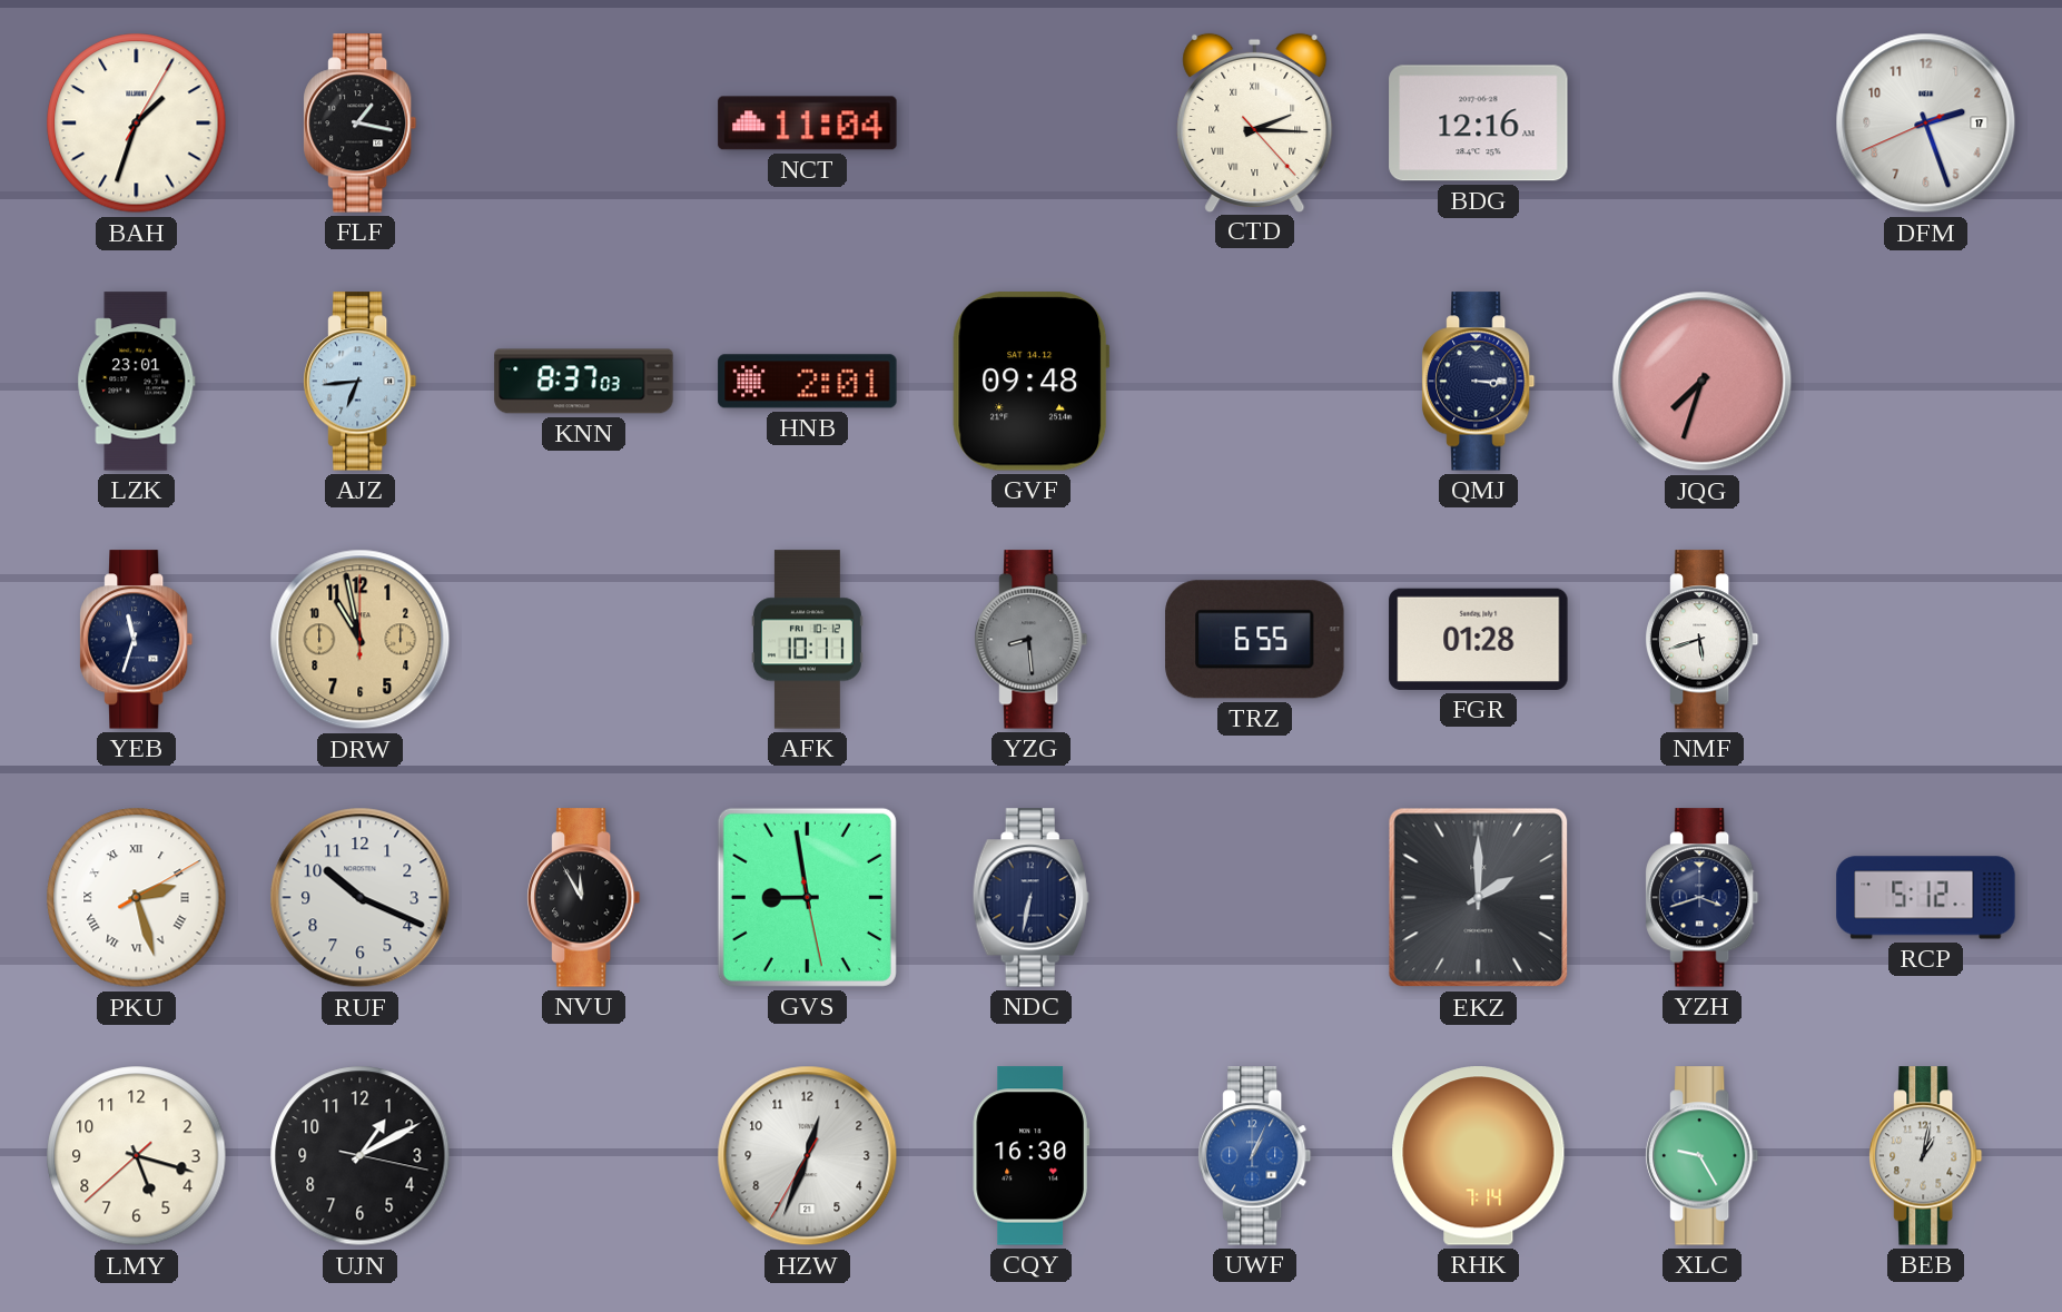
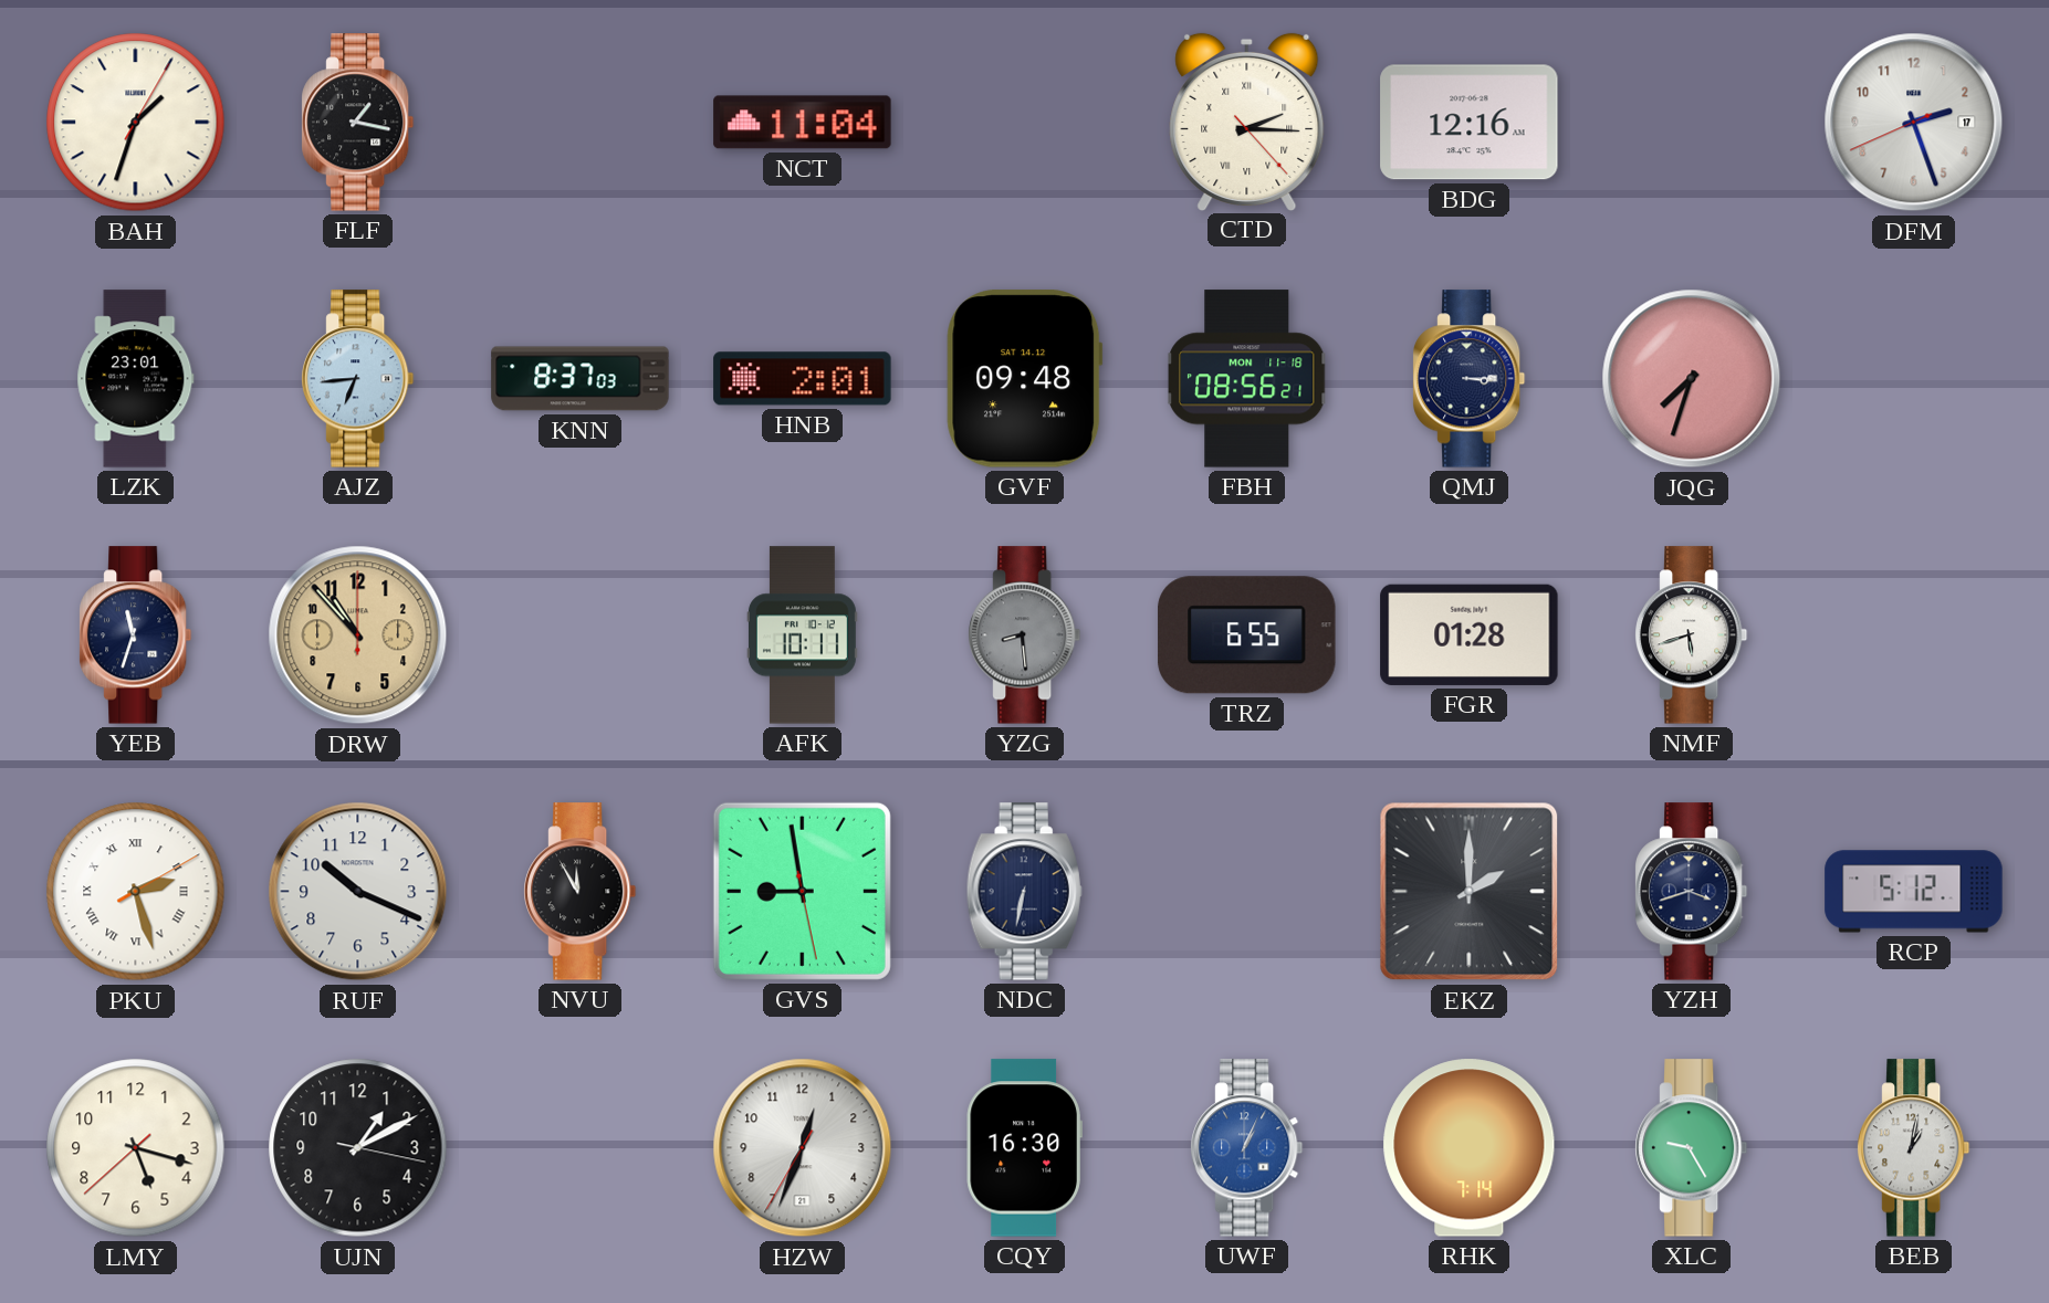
FBH: none -> 08:56 (1246, 379)
DRW: 10:58 -> 10:53 (358, 635)
